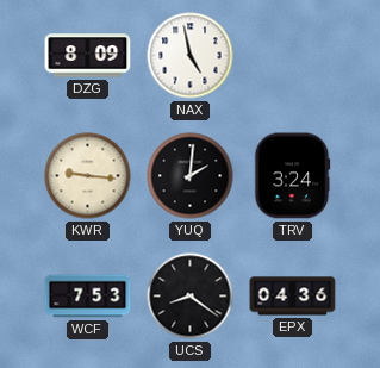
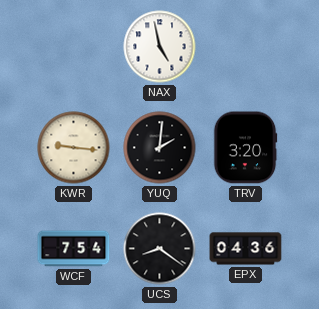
DZG: 8:09 -> none (88, 56)
TRV: 3:24 -> 3:20 (245, 148)
WCF: 7:53 -> 7:54 (74, 249)
